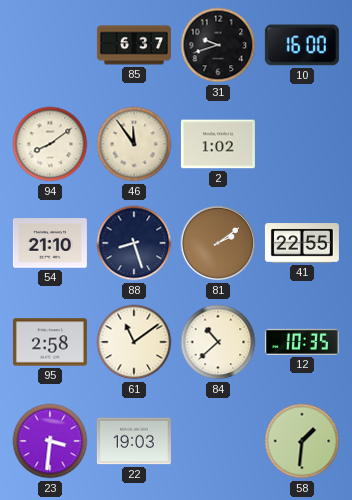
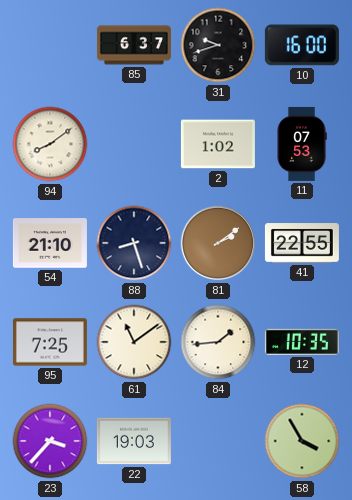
46: 11:54 -> none (134, 144)
11: none -> 07:53 (302, 144)
95: 2:58 -> 7:25 (50, 342)
84: 10:38 -> 1:44 (218, 342)
23: 3:31 -> 3:37 (50, 441)
58: 1:31 -> 3:55 (302, 441)
